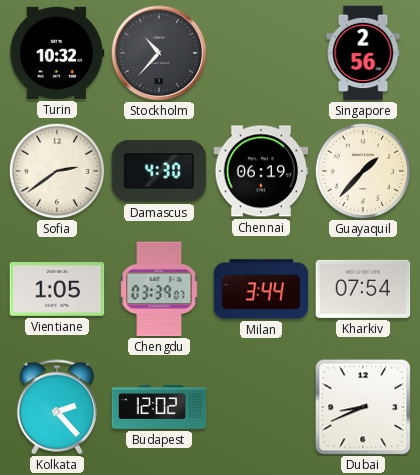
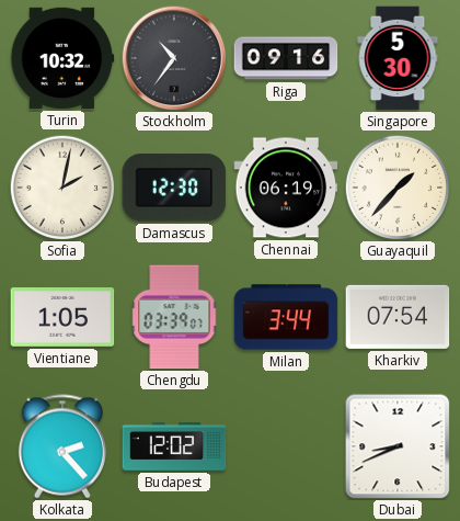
Stockholm: 10:37 -> 10:36 (174, 58)
Riga: none -> 09:16 (286, 58)
Singapore: 2:56 -> 5:30 (398, 58)
Sofia: 2:39 -> 2:02 (62, 188)
Damascus: 4:30 -> 12:30 (174, 188)
